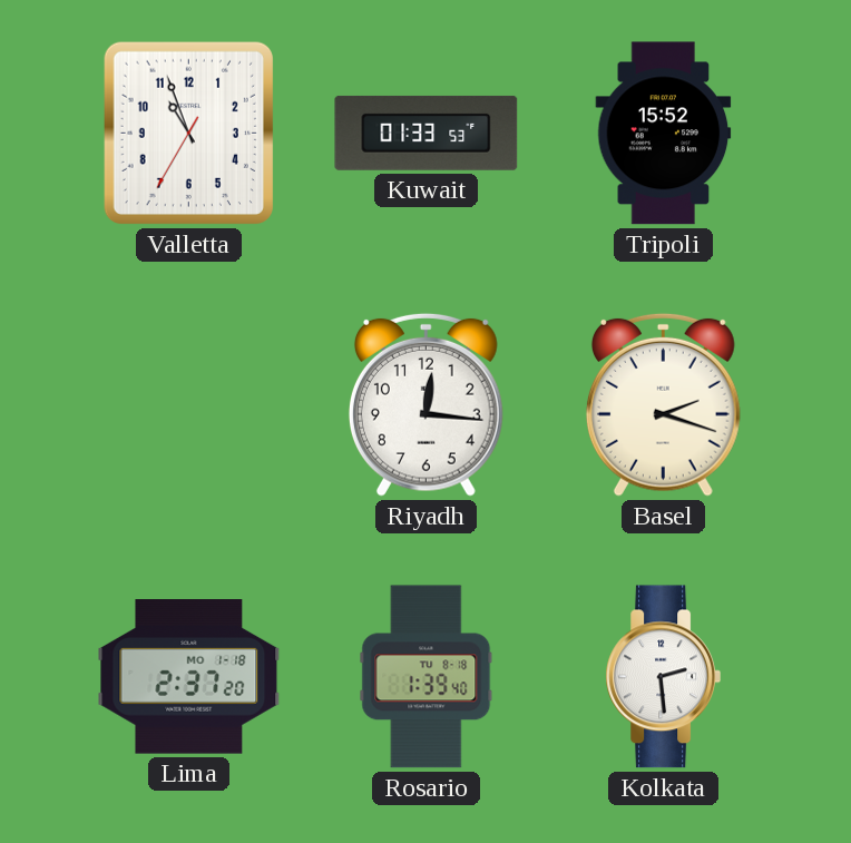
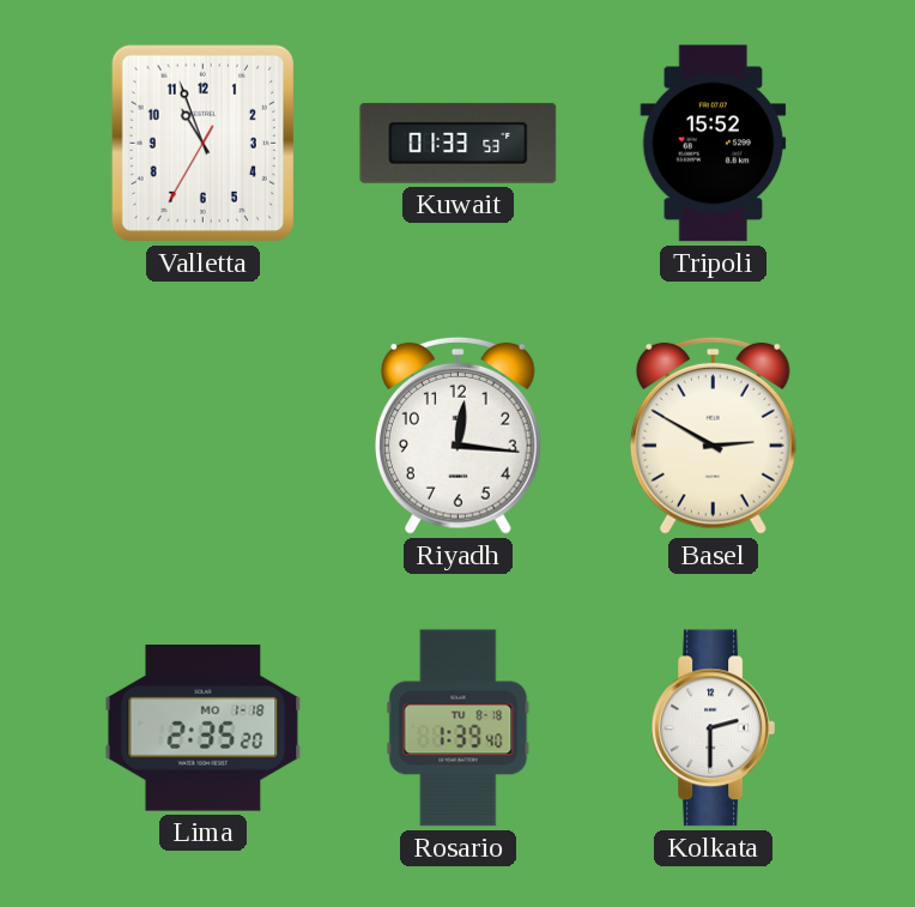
Basel: 2:18 -> 2:50 (713, 435)
Lima: 2:37 -> 2:35 (204, 728)
Kolkata: 2:29 -> 2:30 (713, 728)
